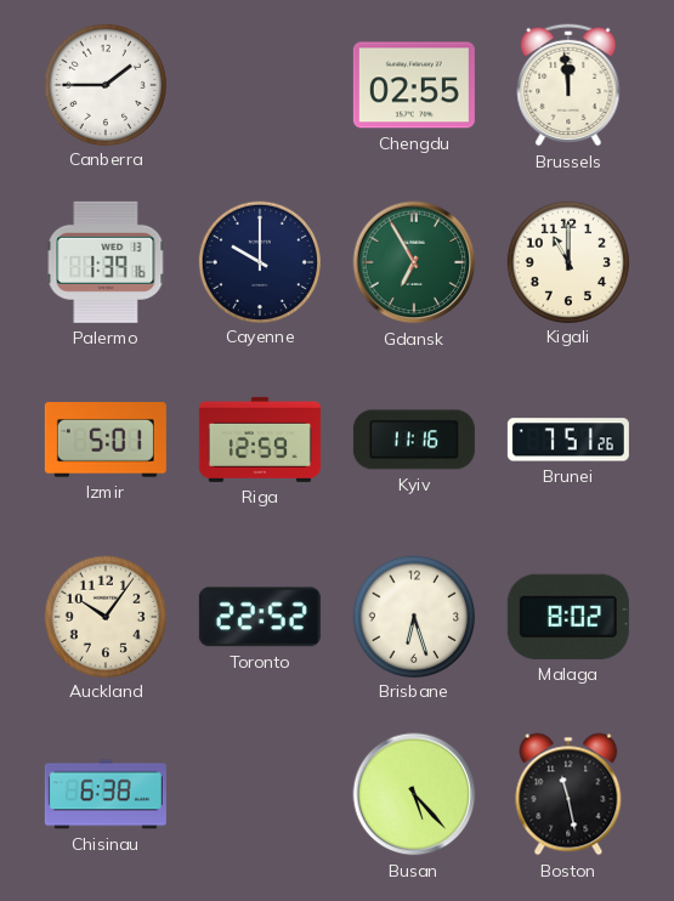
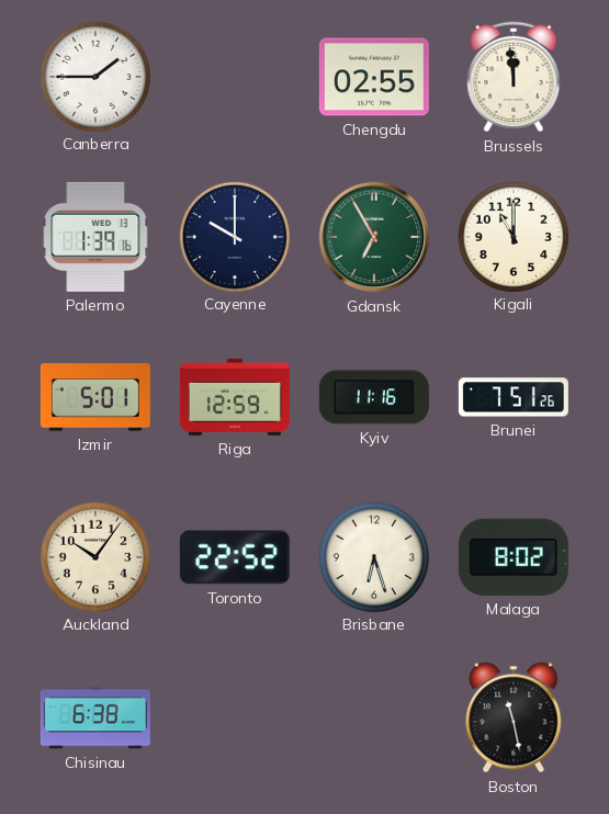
Busan: 5:23 -> none (414, 794)
